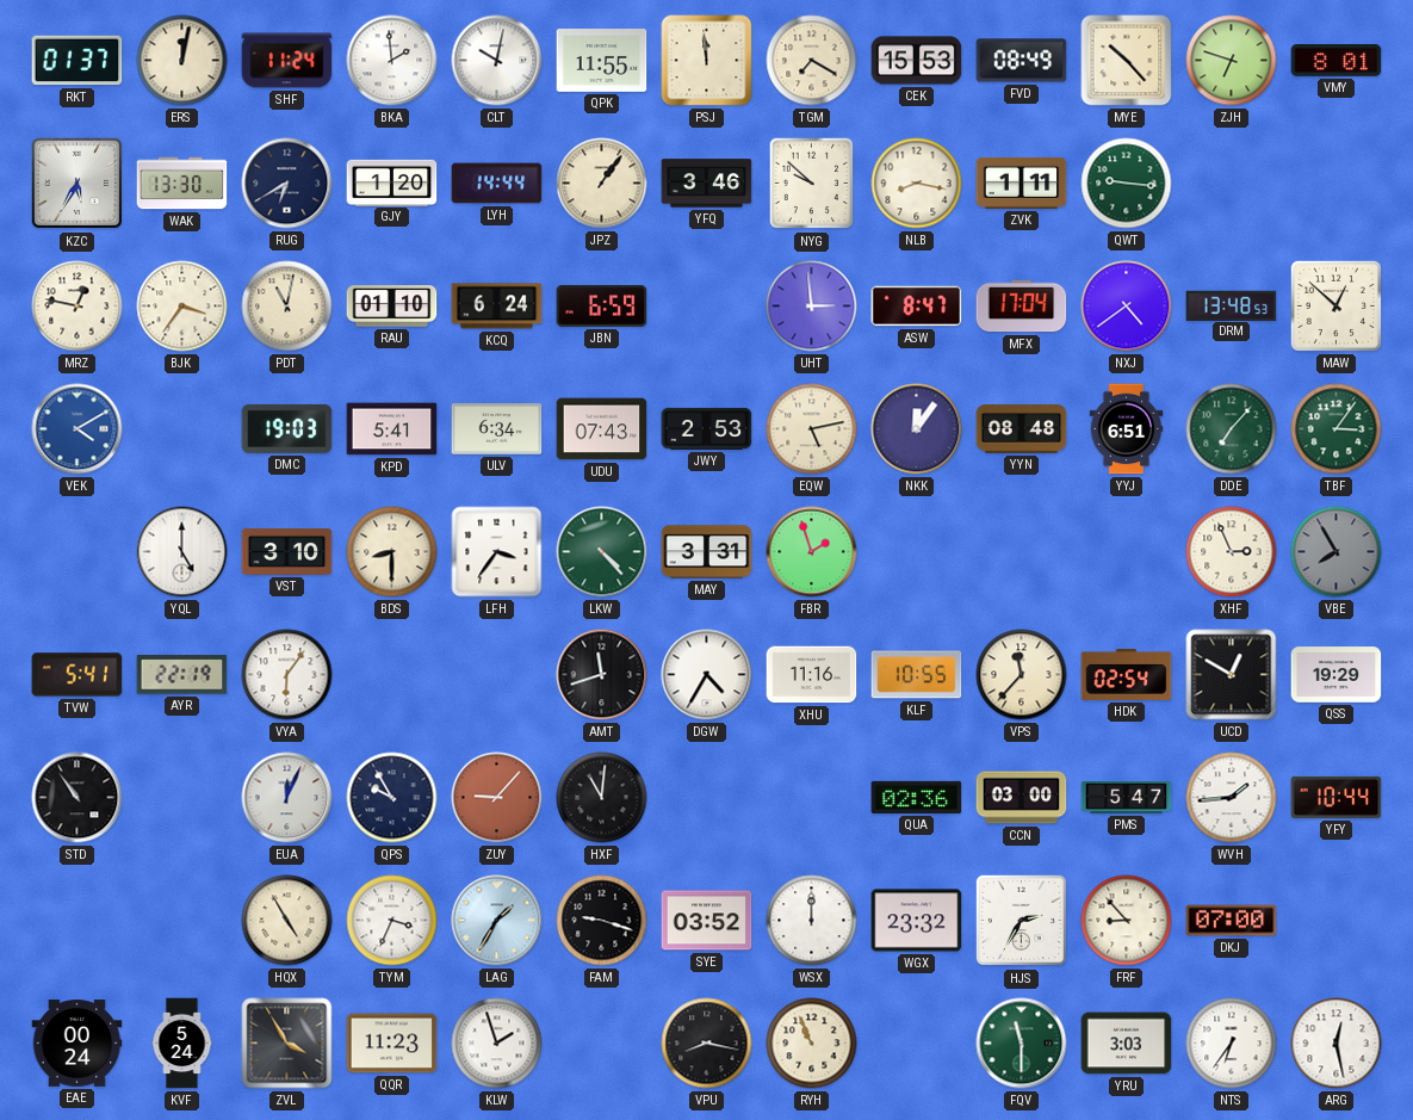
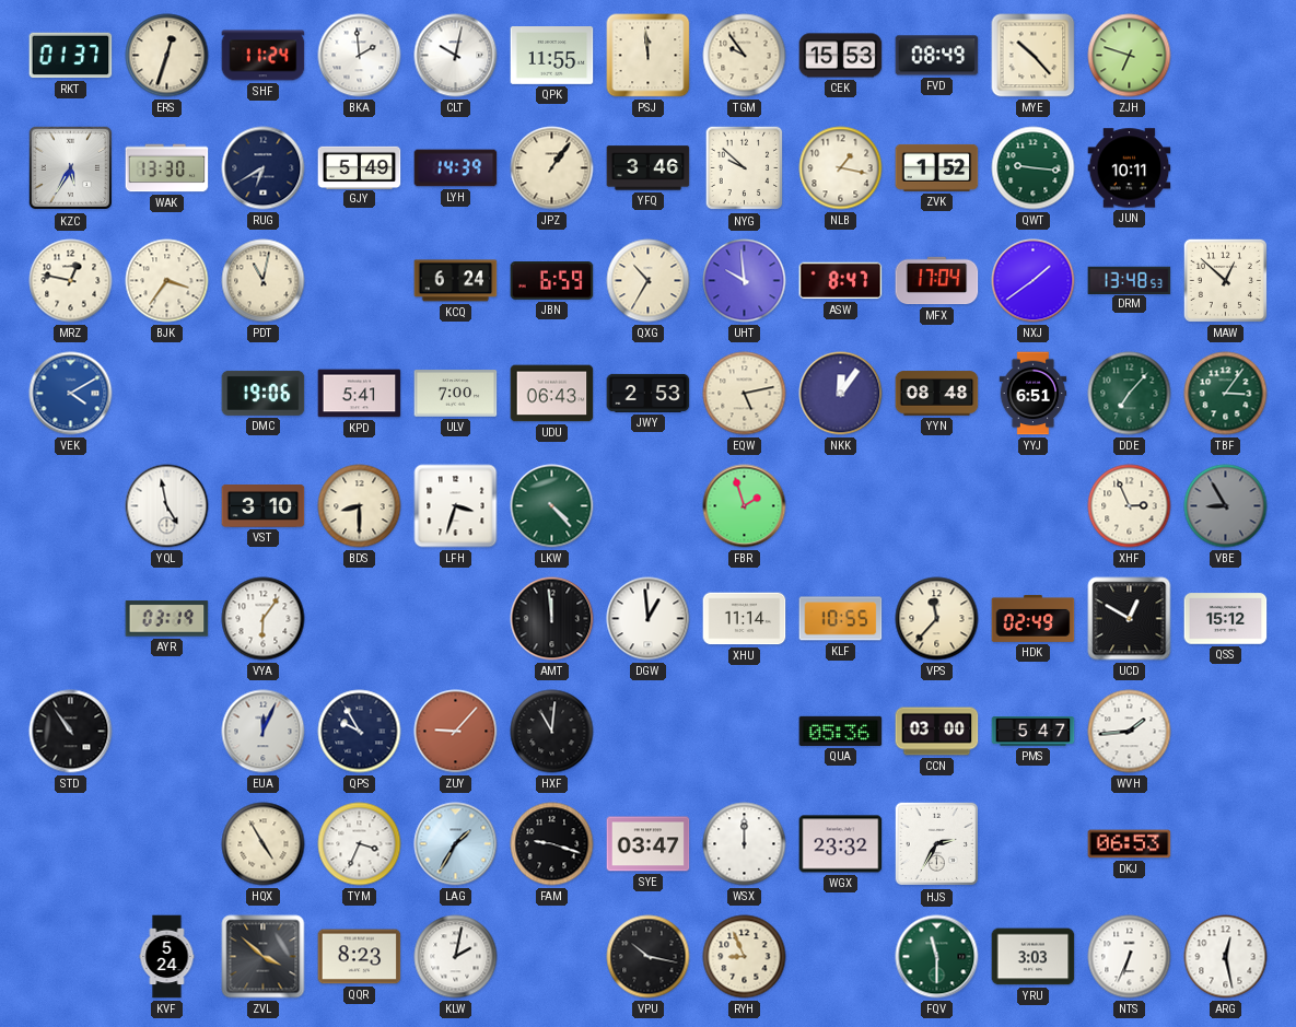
ERS: 12:02 -> 12:33 (167, 56)
TGM: 7:20 -> 9:54 (745, 56)
VMY: 8:01 -> none (1337, 61)
GJY: 1:20 -> 5:49 (360, 167)
LYH: 14:44 -> 14:39 (456, 168)
NLB: 8:17 -> 1:17 (841, 168)
ZVK: 1:11 -> 1:52 (937, 167)
JUN: none -> 10:11 (1130, 168)
RAU: 01:10 -> none (392, 307)
QXG: none -> 10:35 (649, 281)
UHT: 2:59 -> 9:59 (745, 281)
NXJ: 4:39 -> 1:39 (1034, 281)
DMC: 19:03 -> 19:06 (264, 393)
ULV: 6:34 -> 7:00 (456, 394)
UDU: 07:43 -> 06:43 (552, 394)
YQL: 5:00 -> 4:58 (167, 506)
LFH: 3:36 -> 3:33 (456, 506)
MAY: 3:31 -> none (707, 552)
VBE: 7:55 -> 8:55 (1226, 506)
TVW: 5:41 -> none (78, 675)
AYR: 22:19 -> 03:19 (167, 619)
AMT: 11:42 -> 11:59 (552, 619)
DGW: 4:35 -> 12:59 (649, 619)
XHU: 11:16 -> 11:14 (745, 619)
HDK: 02:54 -> 02:49 (1034, 618)
QSS: 19:29 -> 15:12 (1226, 619)
QUA: 02:36 -> 05:36 (841, 731)
YFY: 10:44 -> none (1337, 797)
SYE: 03:52 -> 03:47 (649, 844)
FRF: 8:53 -> none (1127, 921)
DKJ: 07:00 -> 06:53 (1130, 844)
EAE: 00:24 -> none (78, 1044)
ZVL: 3:55 -> 3:52 (264, 957)
QQR: 11:23 -> 8:23 (360, 957)
KLW: 1:57 -> 2:02 (456, 957)
VPU: 8:17 -> 10:17 (649, 957)
RYH: 10:56 -> 8:56 (745, 957)
NTS: 6:36 -> 6:34 (1130, 957)
